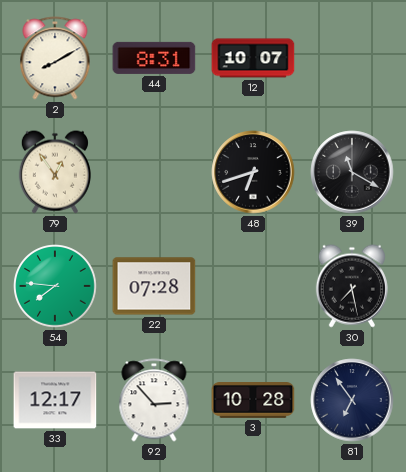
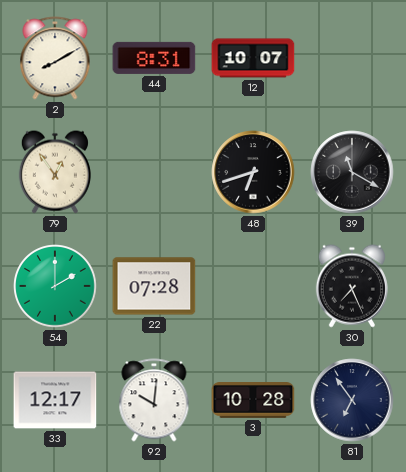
54: 7:46 -> 2:00 (55, 286)
30: 7:28 -> 7:26 (352, 286)
92: 2:53 -> 10:01 (154, 400)
